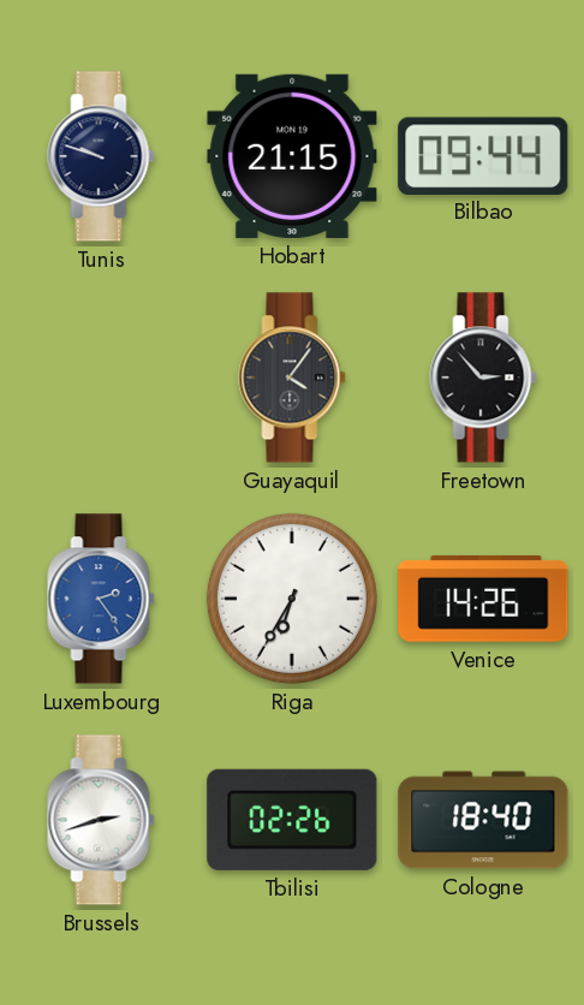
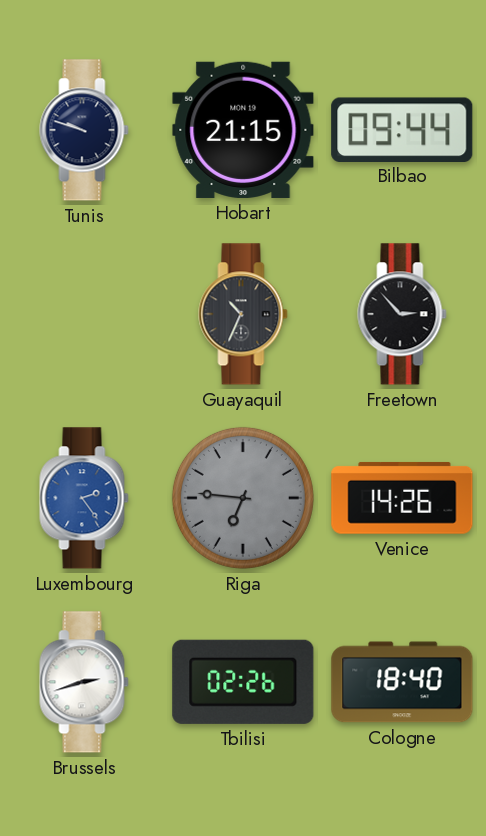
Guayaquil: 4:06 -> 10:34 (243, 314)
Riga: 6:35 -> 6:46 (243, 498)
Riga dial: white -> grey (243, 498)
